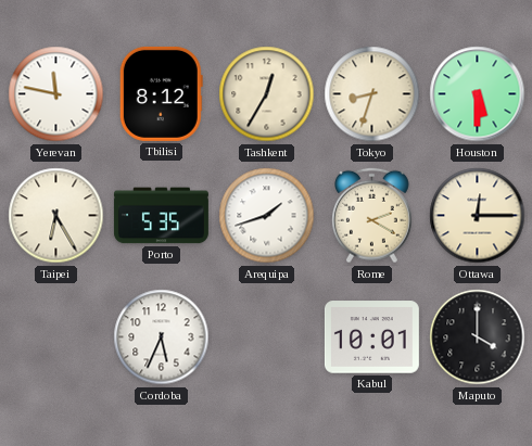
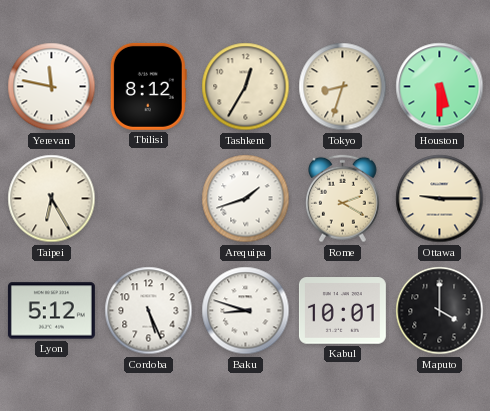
Porto: 5:35 -> none (161, 216)
Ottawa: 12:15 -> 9:15 (440, 199)
Lyon: none -> 5:12 (51, 311)
Cordoba: 5:34 -> 5:26 (149, 311)
Baku: none -> 8:48 (246, 311)
